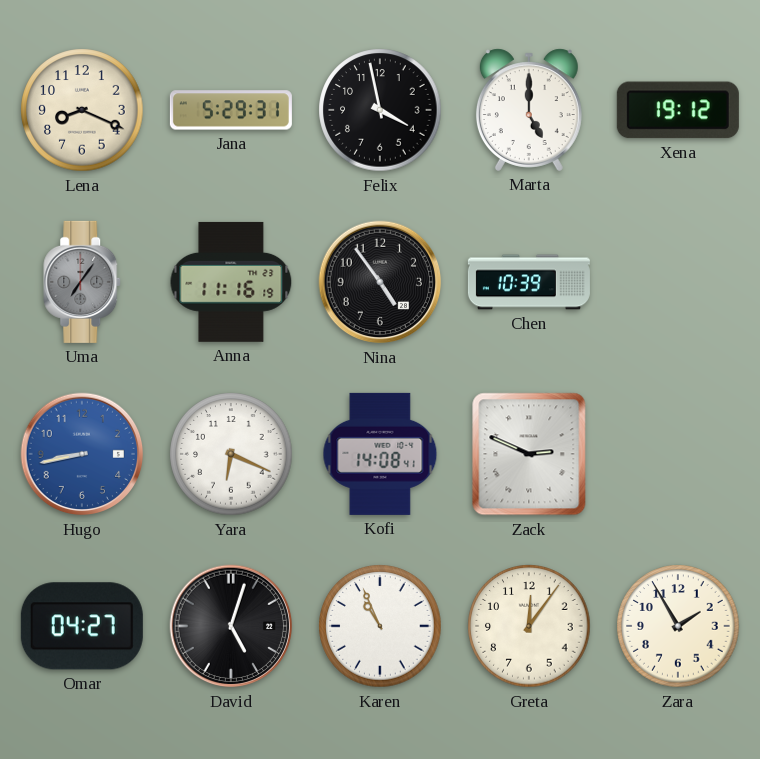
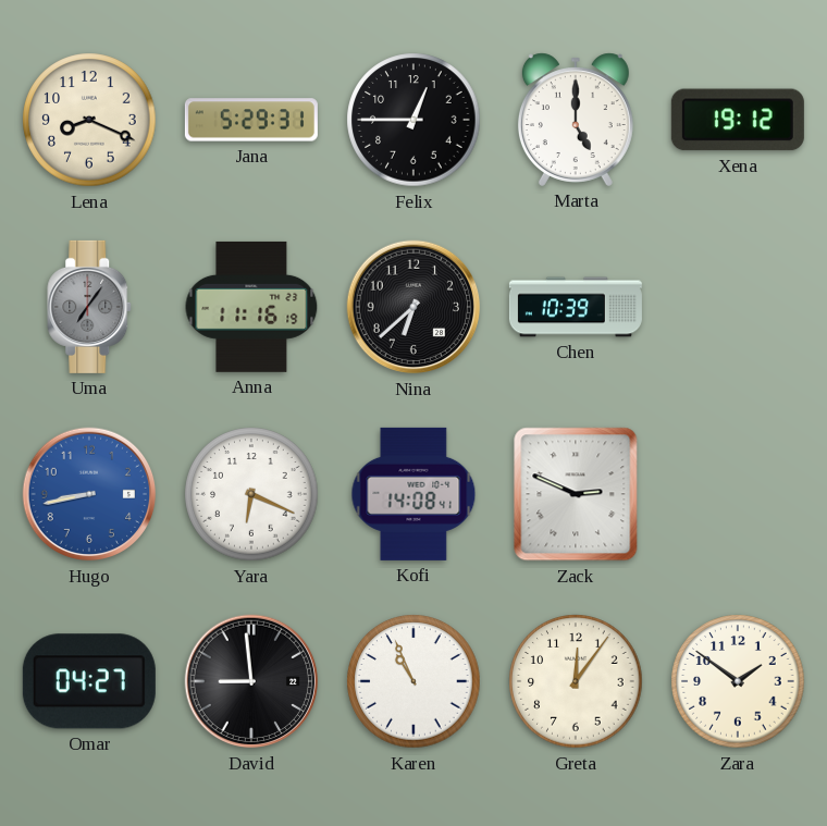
Felix: 3:58 -> 12:45 (414, 120)
Nina: 4:54 -> 6:38 (414, 307)
David: 5:03 -> 8:59 (251, 681)
Zara: 1:55 -> 1:51 (738, 681)
